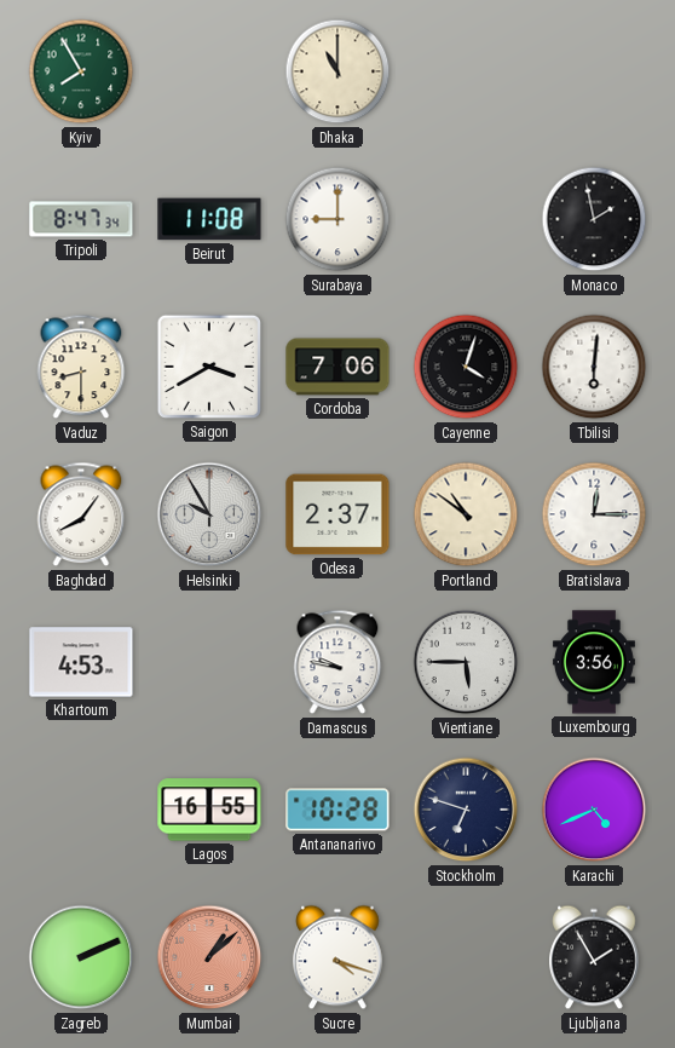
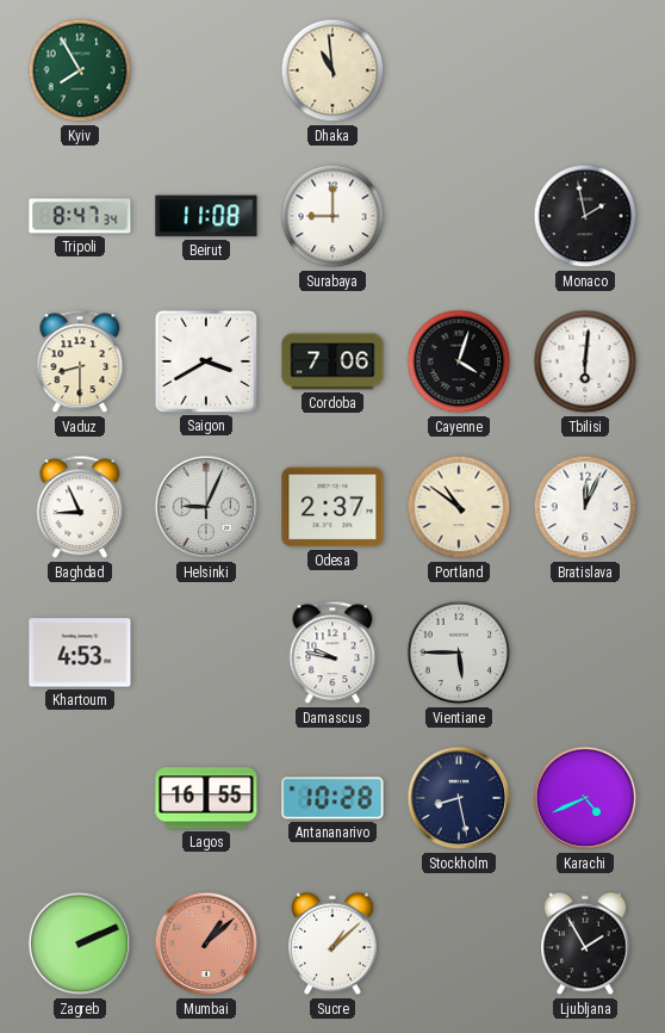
Dhaka: 11:00 -> 10:59 (332, 70)
Baghdad: 8:06 -> 8:56 (80, 507)
Helsinki: 9:55 -> 9:04 (206, 507)
Bratislava: 12:15 -> 12:04 (585, 507)
Luxembourg: 3:56 -> none (594, 662)
Stockholm: 6:48 -> 8:28 (459, 798)
Sucre: 4:18 -> 1:08 (332, 944)
